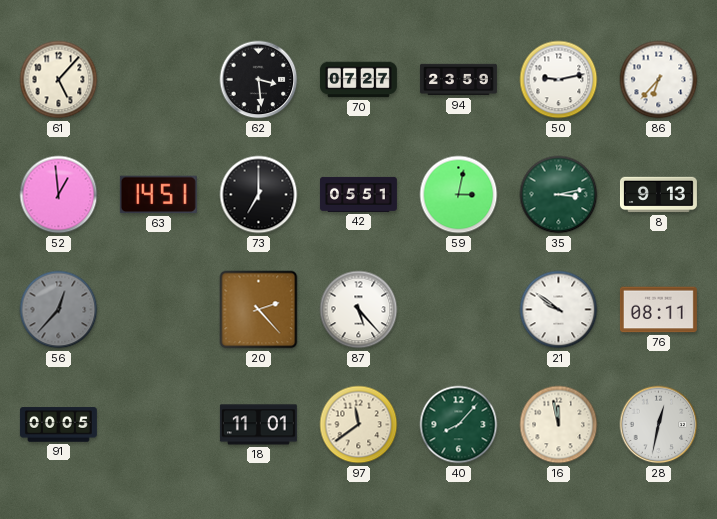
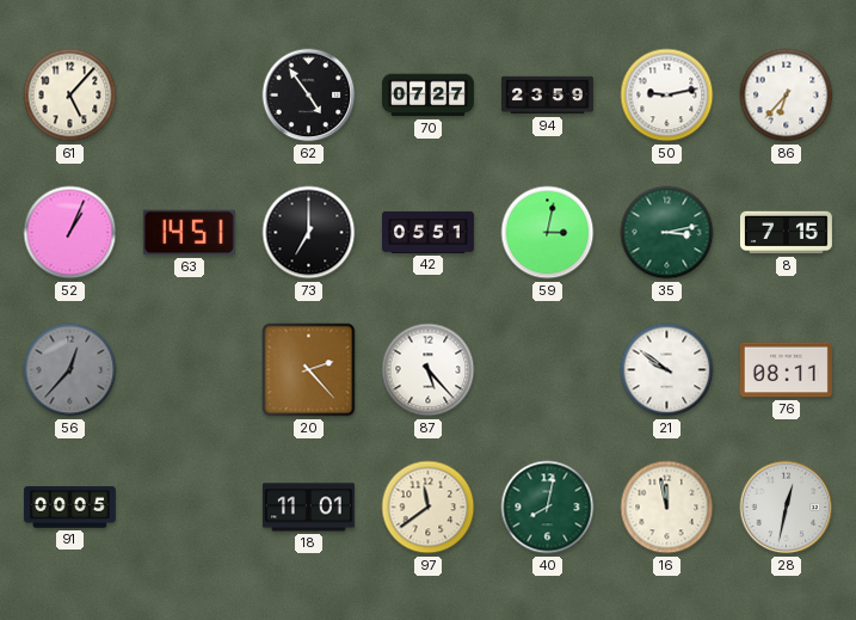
62: 3:29 -> 4:54 (309, 96)
52: 12:59 -> 1:04 (70, 233)
8: 9:13 -> 7:15 (786, 233)
40: 8:07 -> 8:02 (548, 508)
